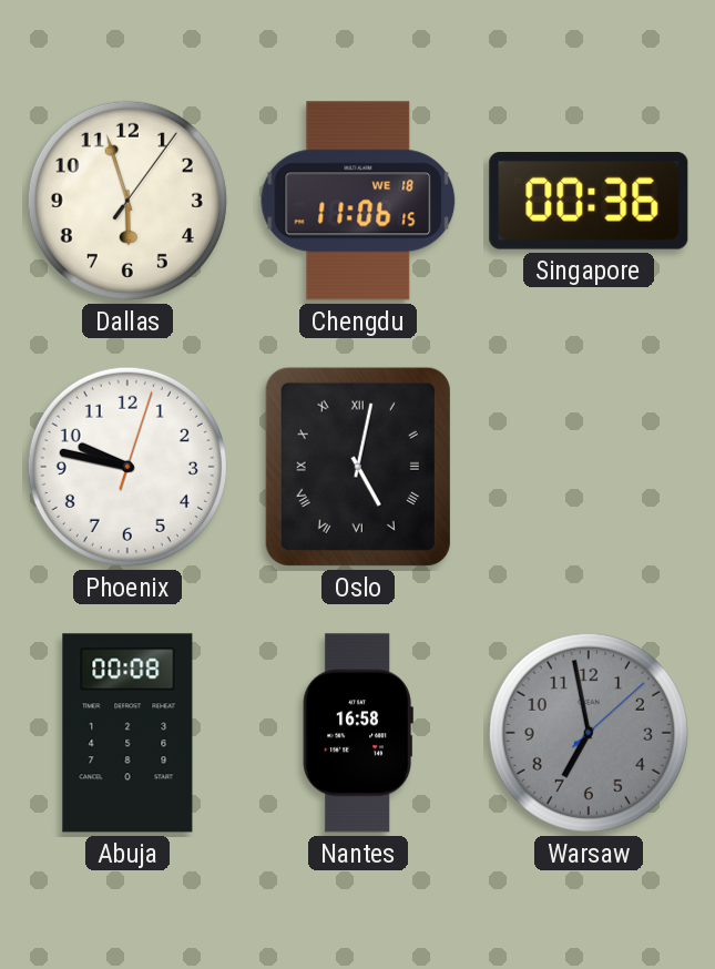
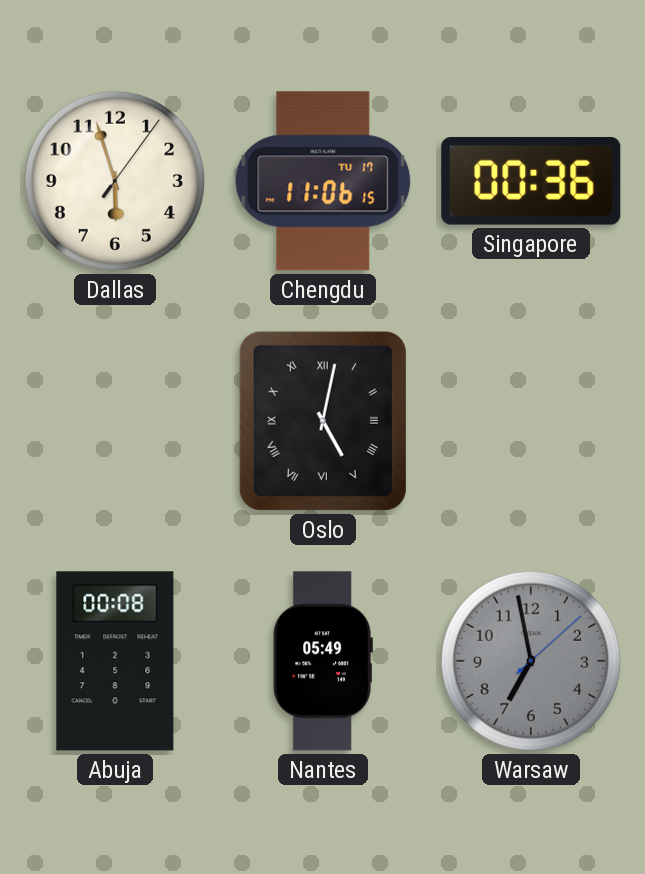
Chengdu date: WE 18 -> TU 17 (323, 181)
Phoenix: 9:47 -> none (127, 467)
Nantes: 16:58 -> 05:49 (323, 661)
